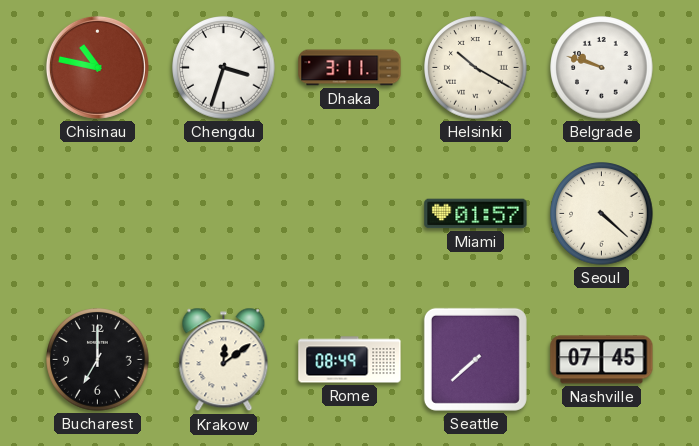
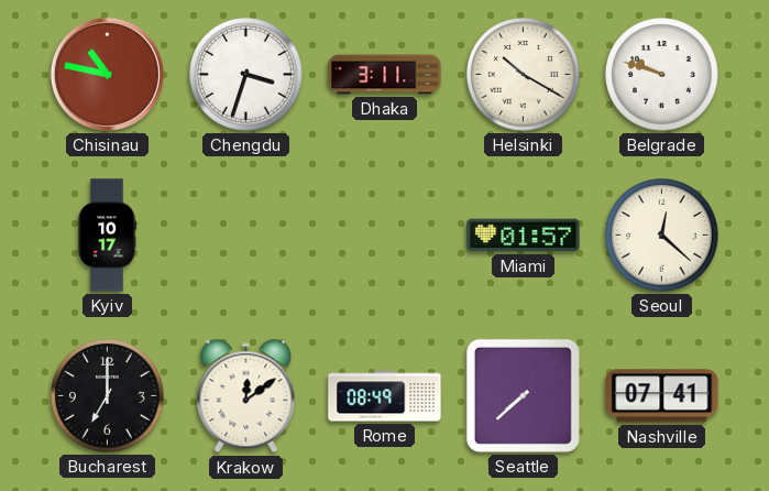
Kyiv: none -> 10:17 (107, 236)
Seoul: 4:22 -> 12:22 (662, 236)
Nashville: 07:45 -> 07:41 (662, 396)
